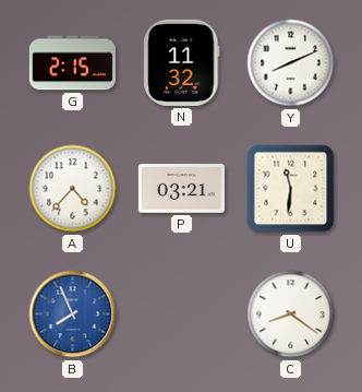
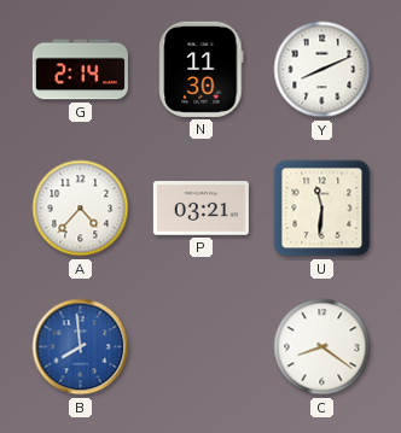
G: 2:15 -> 2:14 (80, 70)
N: 11:32 -> 11:30 (202, 69)
B: 7:56 -> 7:59 (81, 347)
